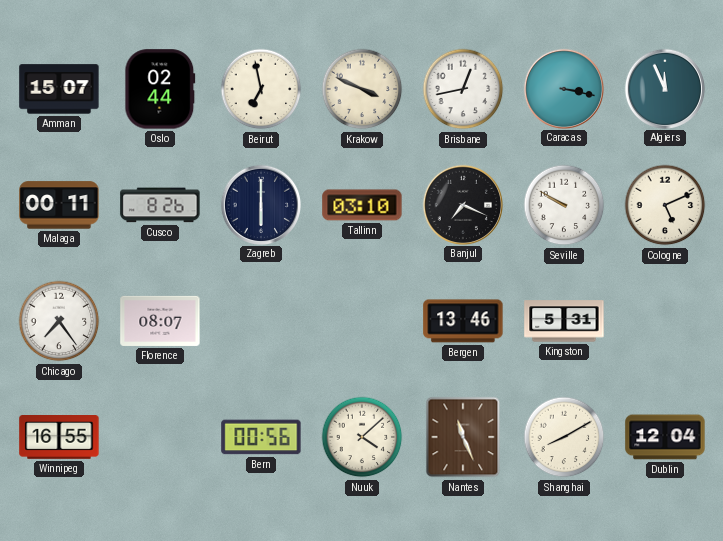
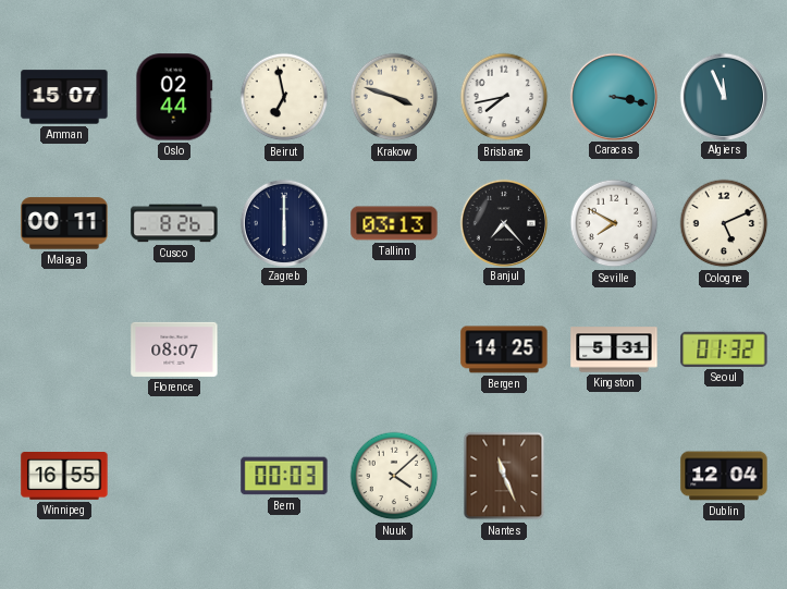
Krakow: 3:49 -> 3:48 (394, 97)
Brisbane: 12:43 -> 7:43 (504, 97)
Tallinn: 03:10 -> 03:13 (394, 223)
Banjul: 7:19 -> 7:23 (503, 222)
Seville: 9:50 -> 7:50 (614, 223)
Chicago: 7:24 -> none (59, 321)
Bergen: 13:46 -> 14:25 (504, 349)
Seoul: none -> 01:32 (724, 349)
Bern: 00:56 -> 00:03 (284, 476)
Shanghai: 8:10 -> none (564, 437)
